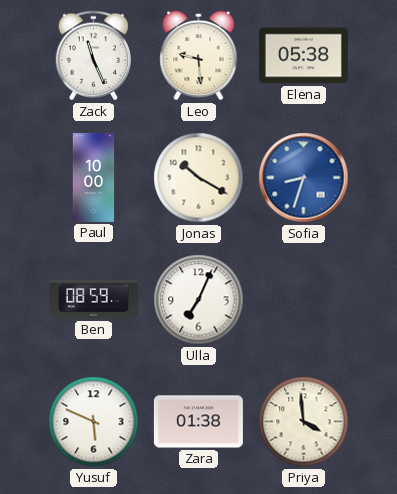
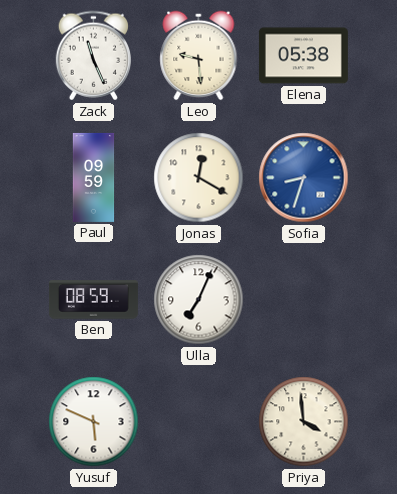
Paul: 10:00 -> 09:59 (94, 177)
Jonas: 10:20 -> 12:20 (199, 178)
Zara: 01:38 -> none (198, 422)
